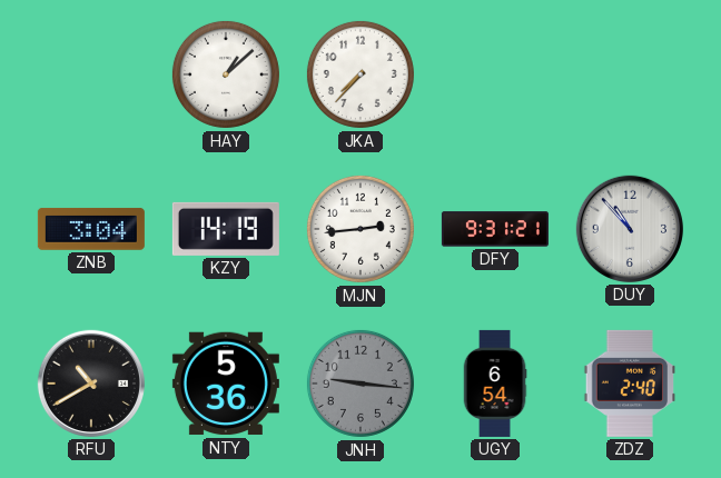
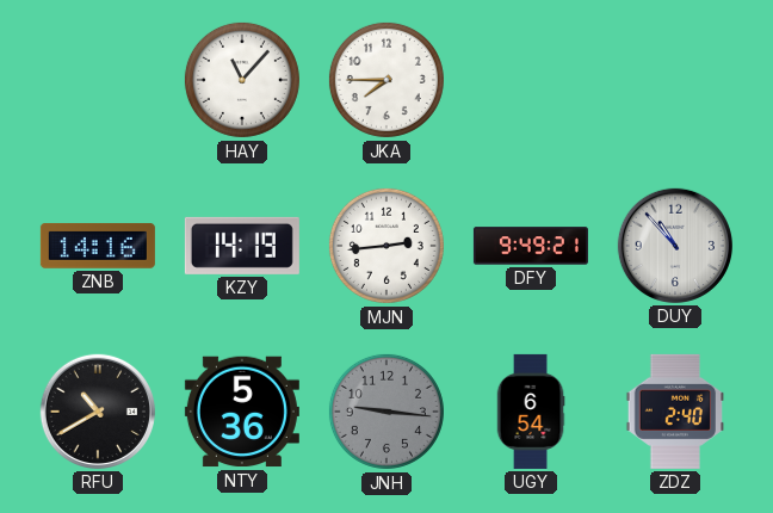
HAY: 1:08 -> 11:07 (242, 80)
JKA: 7:37 -> 7:45 (386, 80)
ZNB: 3:04 -> 14:16 (98, 246)
DFY: 9:31 -> 9:49 (531, 246)
